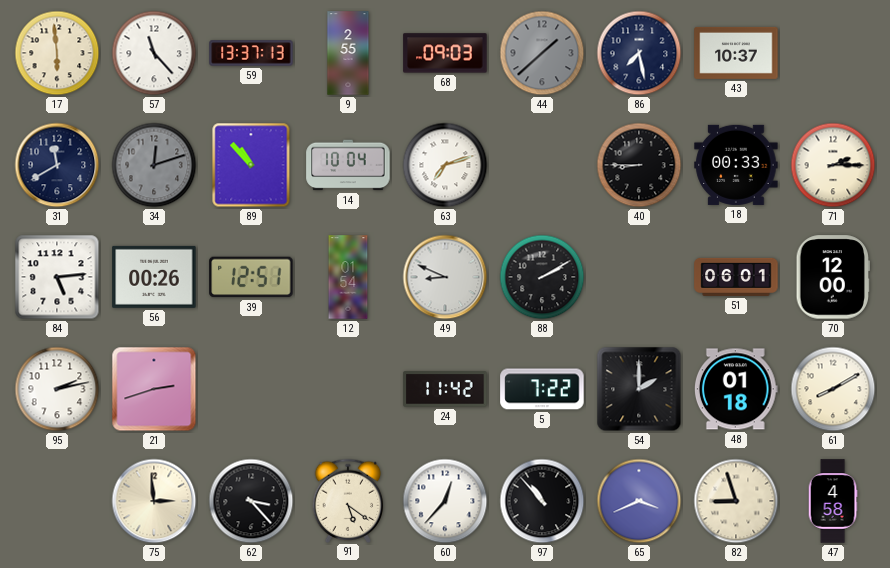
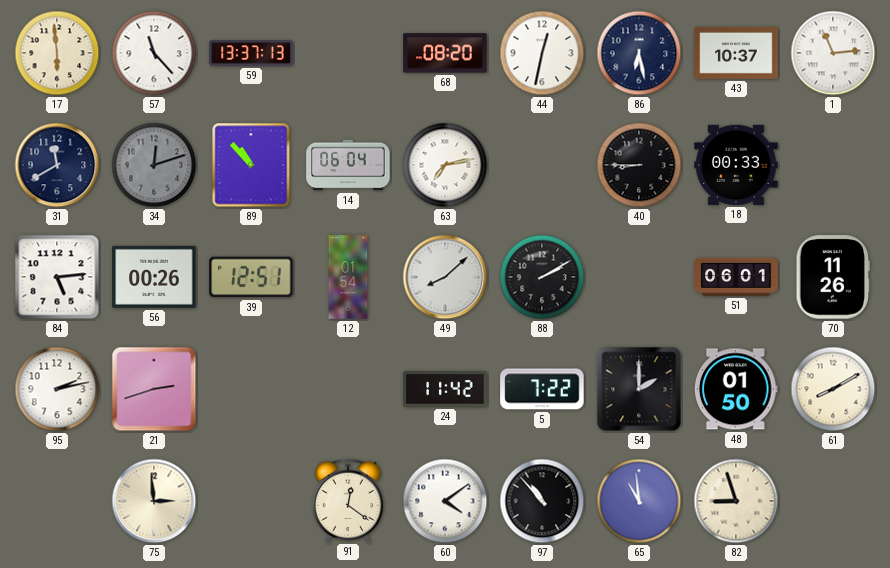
9: 2:55 -> none (348, 53)
68: 09:03 -> 08:20 (445, 53)
44: 1:38 -> 12:32 (542, 53)
44 dial: grey -> white (542, 53)
86: 7:28 -> 6:28 (639, 53)
1: none -> 11:14 (833, 53)
14: 10:04 -> 06:04 (348, 165)
63: 7:12 -> 7:13 (445, 165)
71: 2:15 -> none (833, 165)
49: 8:49 -> 8:08 (445, 277)
70: 12:00 -> 11:26 (832, 277)
48: 01:18 -> 01:50 (736, 389)
62: 3:23 -> none (251, 501)
91: 5:21 -> 12:21 (348, 500)
60: 12:37 -> 4:09 (445, 501)
65: 3:41 -> 10:59 (639, 501)
47: 4:58 -> none (833, 501)
